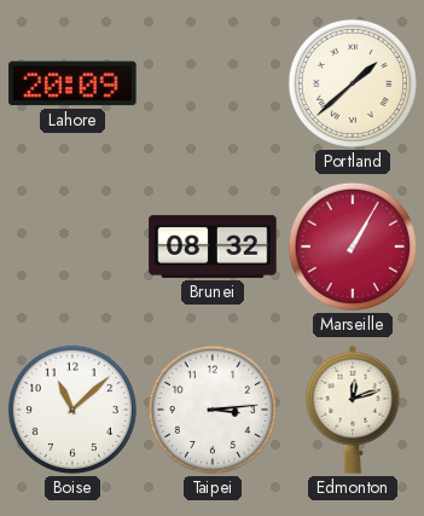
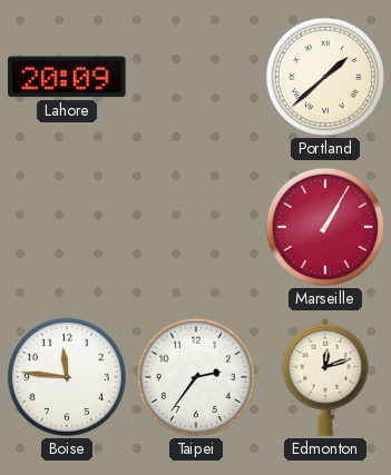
Brunei: 08:32 -> none (213, 247)
Boise: 11:08 -> 11:46 (67, 377)
Taipei: 3:14 -> 2:36 (196, 377)
